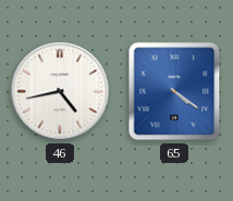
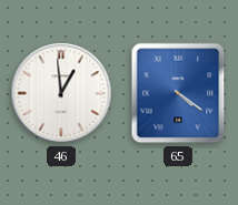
46: 4:43 -> 12:59 (61, 93)
